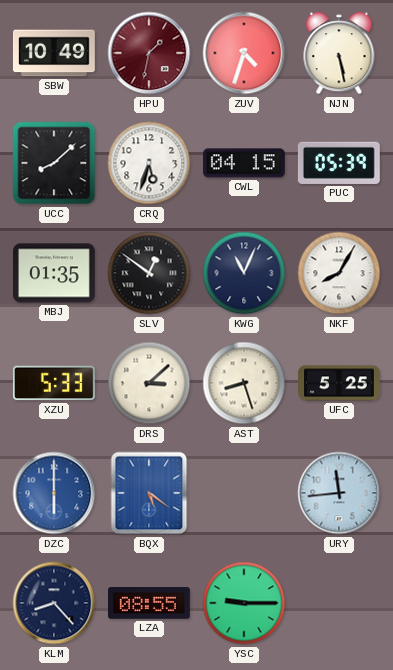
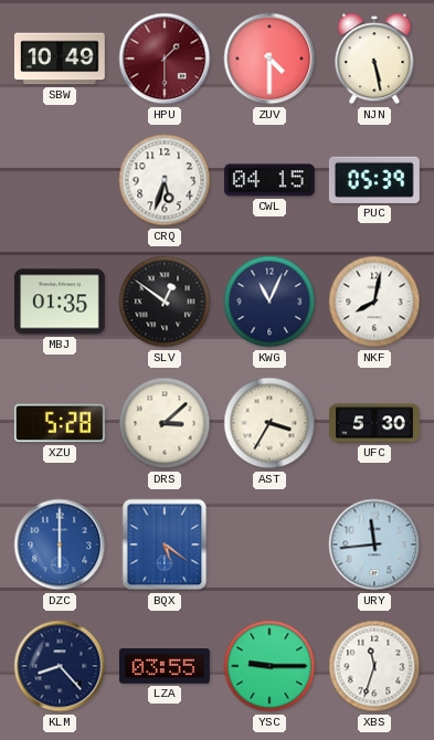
HPU: 1:32 -> 1:30 (165, 59)
ZUV: 4:33 -> 4:30 (269, 59)
UCC: 8:08 -> none (54, 163)
NKF: 8:05 -> 8:02 (374, 302)
XZU: 5:33 -> 5:28 (60, 423)
AST: 8:27 -> 3:35 (269, 423)
UFC: 5:25 -> 5:30 (375, 423)
LZA: 08:55 -> 03:55 (166, 666)
XBS: none -> 11:33 (374, 666)
